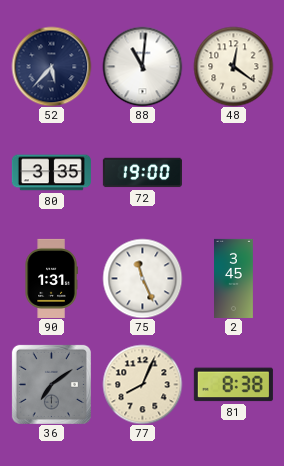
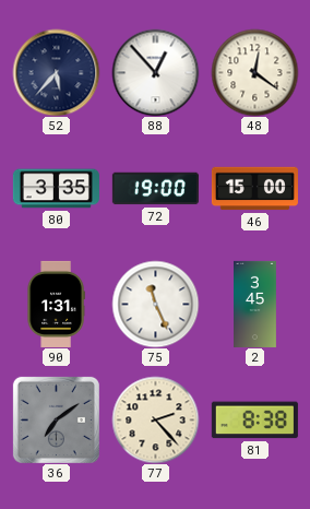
88: 11:01 -> 12:53 (155, 72)
46: none -> 15:00 (254, 189)
77: 8:04 -> 2:23 (155, 419)
